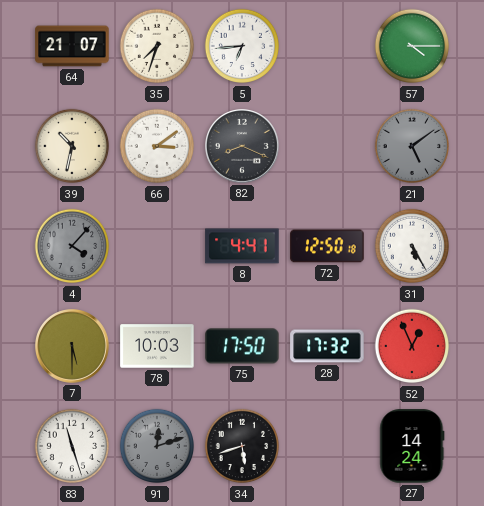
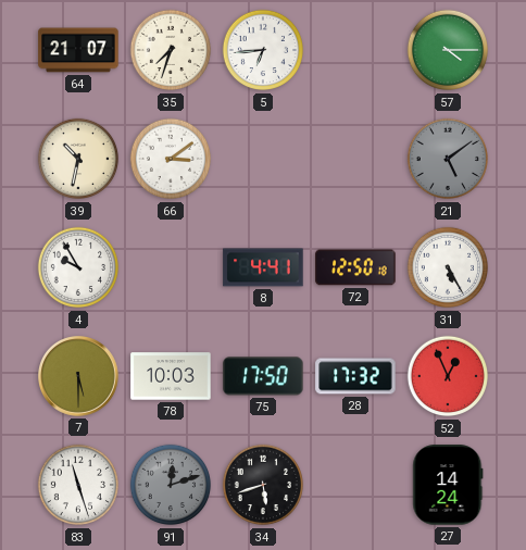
82: 8:19 -> none (243, 147)
4: 4:07 -> 9:55 (78, 267)
4 dial: grey -> white (78, 267)
